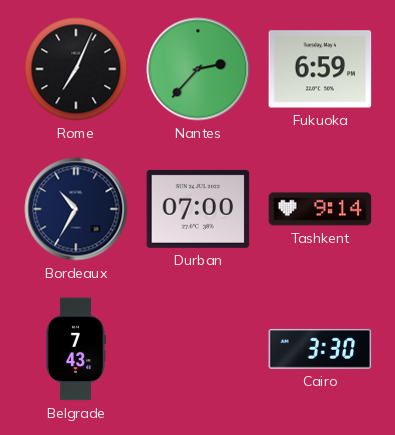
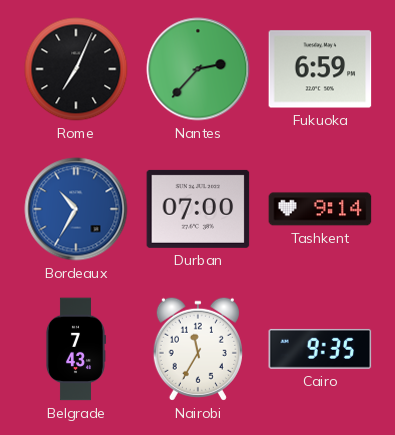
Bordeaux dial: navy -> blue (76, 209)
Nairobi: none -> 11:35 (198, 349)
Cairo: 3:30 -> 9:35 (320, 349)
